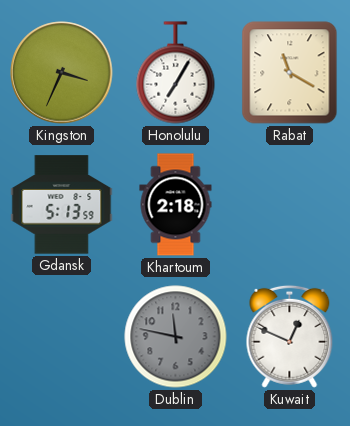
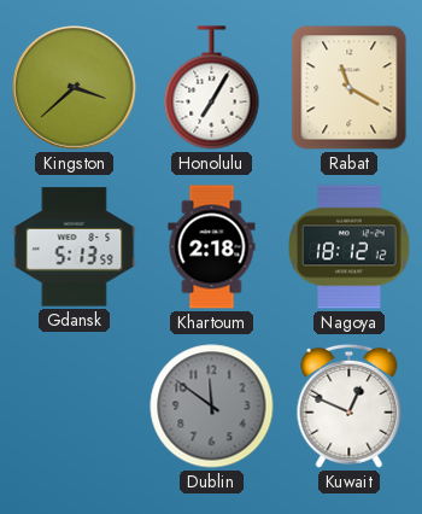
Kingston: 3:34 -> 3:38 (75, 88)
Nagoya: none -> 18:12 (350, 247)
Dublin: 11:47 -> 11:51 (212, 407)
